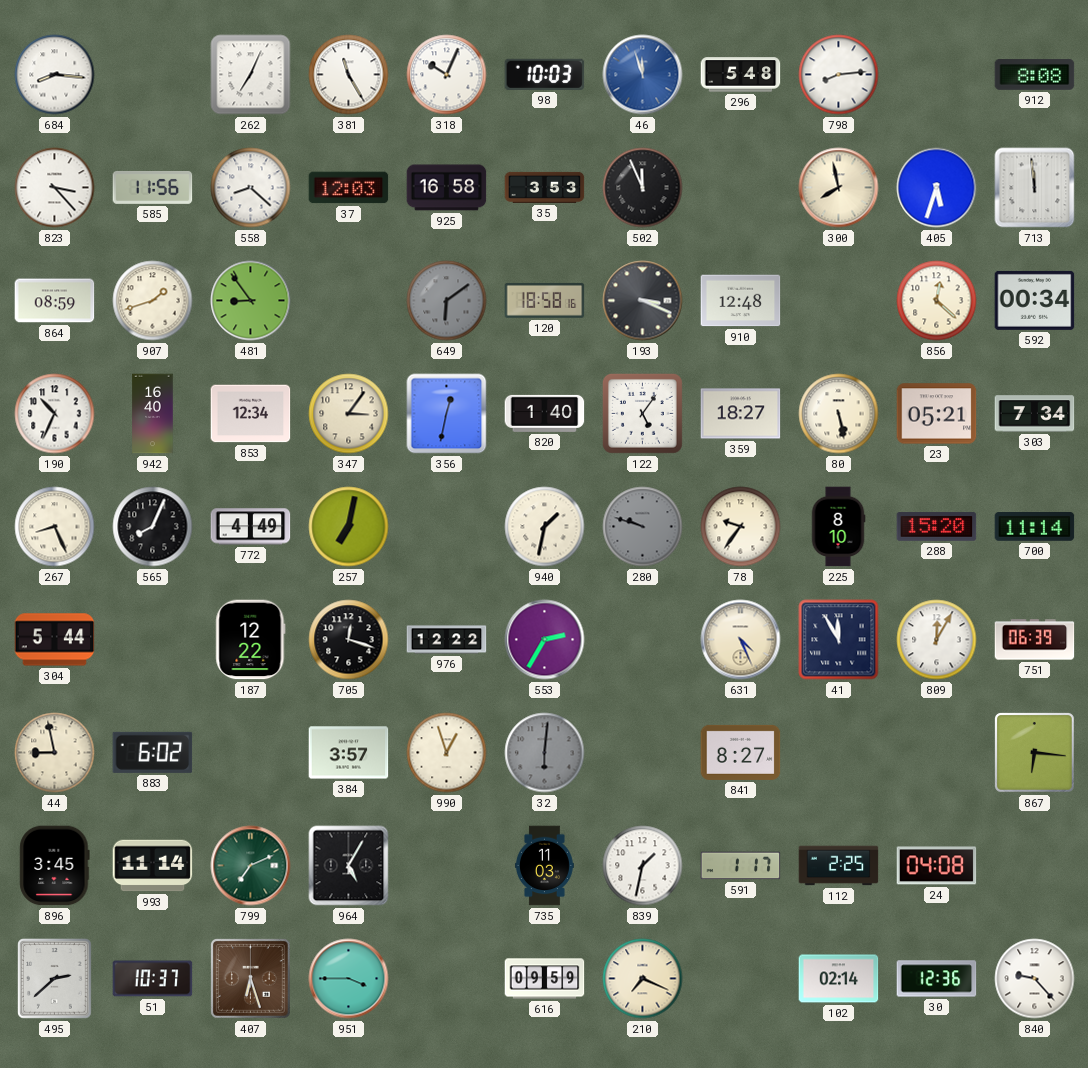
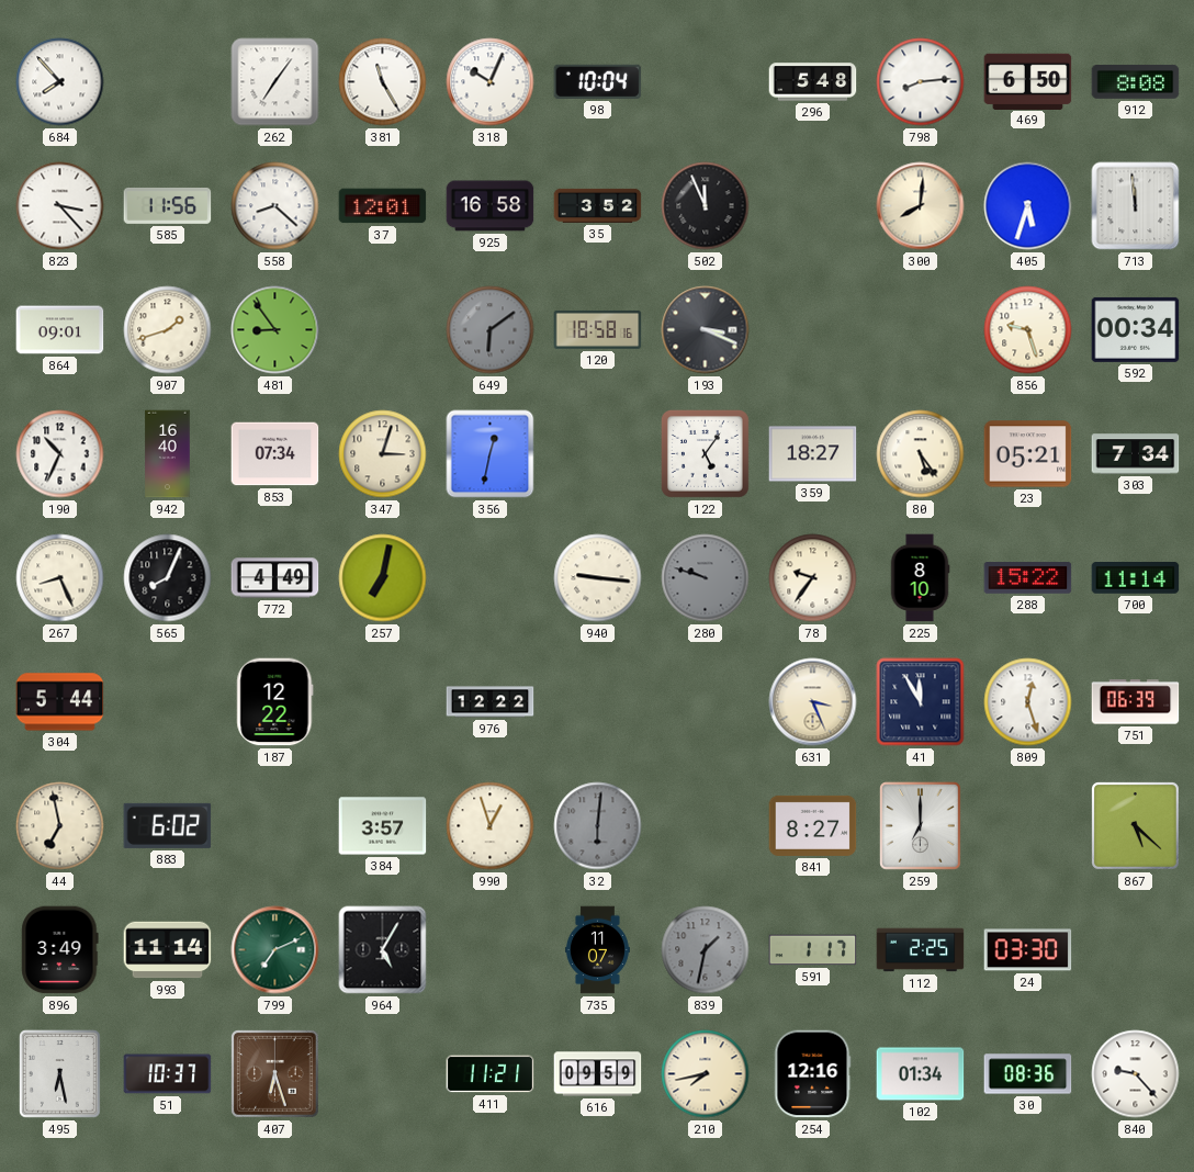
684: 8:16 -> 7:53 (60, 82)
262: 7:04 -> 7:06 (275, 82)
98: 10:03 -> 10:04 (598, 81)
46: 11:57 -> none (643, 75)
469: none -> 6:50 (1028, 81)
37: 12:03 -> 12:01 (383, 206)
35: 3:53 -> 3:52 (598, 205)
300: 7:58 -> 8:01 (921, 206)
864: 08:59 -> 09:01 (60, 330)
910: 12:48 -> none (741, 301)
856: 12:22 -> 9:27 (1028, 330)
853: 12:34 -> 07:34 (275, 454)
347: 3:06 -> 3:03 (383, 454)
820: 1:40 -> none (545, 413)
80: 5:28 -> 5:24 (921, 454)
940: 1:32 -> 9:16 (598, 578)
288: 15:20 -> 15:22 (1028, 578)
705: 12:18 -> none (349, 640)
553: 2:35 -> none (545, 640)
631: 4:26 -> 3:26 (813, 702)
809: 12:05 -> 12:27 (1028, 702)
44: 8:58 -> 6:58 (60, 826)
259: none -> 7:00 (921, 826)
867: 6:16 -> 5:22 (1136, 826)
896: 3:45 -> 3:49 (60, 950)
735: 11:03 -> 11:07 (597, 950)
839 dial: white -> grey (706, 950)
24: 04:08 -> 03:30 (1028, 950)
495: 2:38 -> 6:28 (60, 1074)
951: 3:45 -> none (349, 979)
411: none -> 11:21 (491, 1074)
210: 7:19 -> 7:43 (706, 1074)
254: none -> 12:16 (813, 1074)
102: 02:14 -> 01:34 (921, 1074)
30: 12:36 -> 08:36 (1028, 1074)
